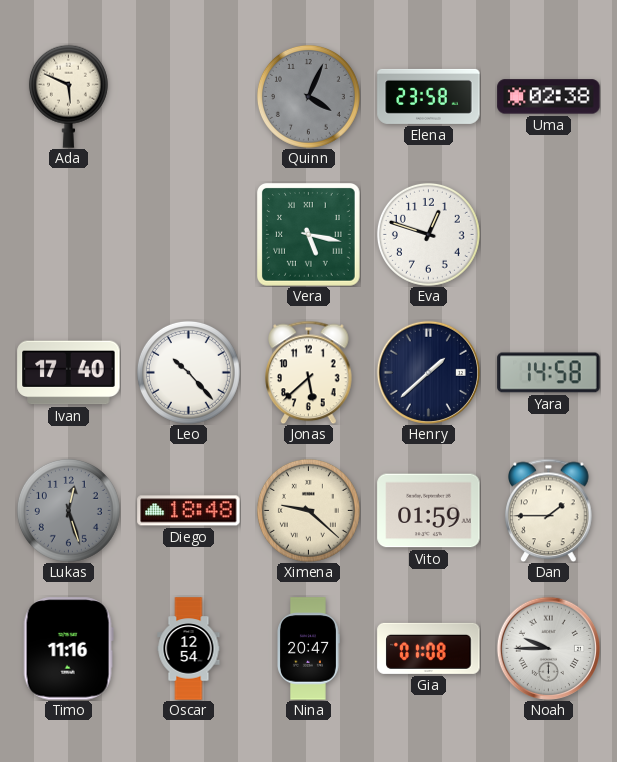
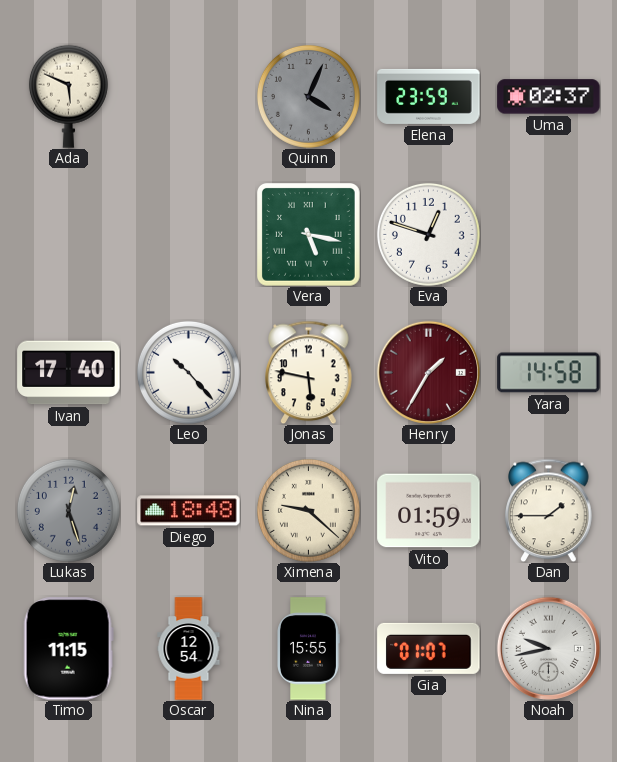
Elena: 23:58 -> 23:59 (429, 96)
Uma: 02:38 -> 02:37 (549, 97)
Jonas: 5:38 -> 5:47 (309, 372)
Henry: 1:38 -> 1:35 (428, 372)
Henry dial: navy -> burgundy (428, 372)
Timo: 11:16 -> 11:15 (68, 649)
Nina: 20:47 -> 15:55 (308, 649)
Gia: 01:08 -> 01:07 (429, 648)
Noah: 9:45 -> 9:43 (548, 648)
